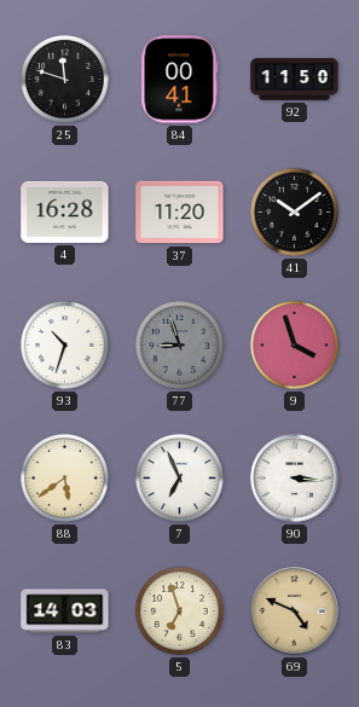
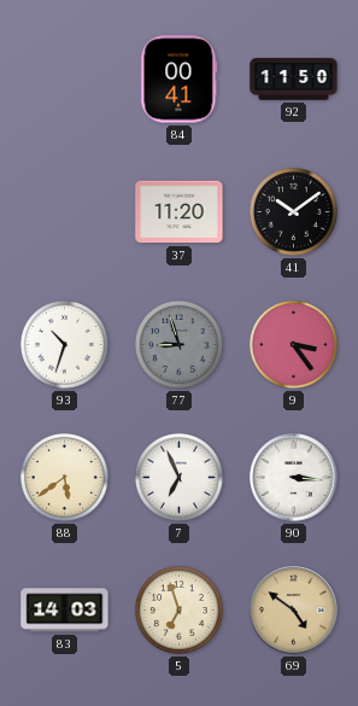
25: 11:48 -> none (64, 79)
4: 16:28 -> none (65, 211)
9: 3:57 -> 3:24 (293, 344)
69: 4:49 -> 4:51 (294, 611)
